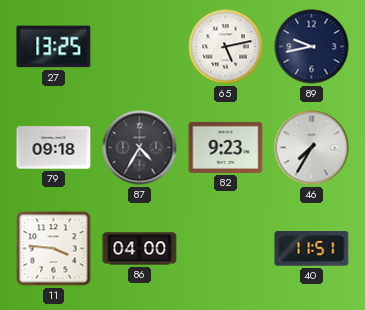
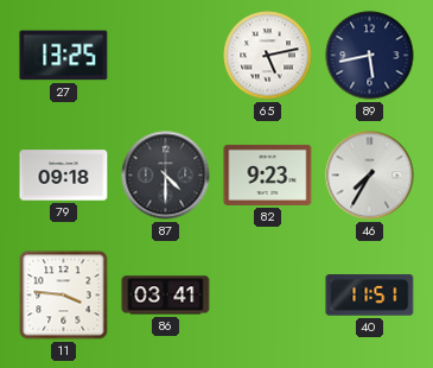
89: 9:43 -> 5:43 (370, 56)
87: 4:35 -> 4:30 (166, 176)
86: 04:00 -> 03:41 (166, 296)
